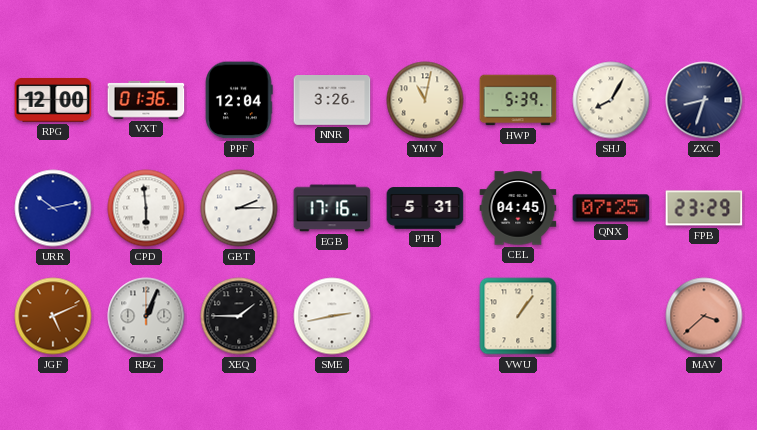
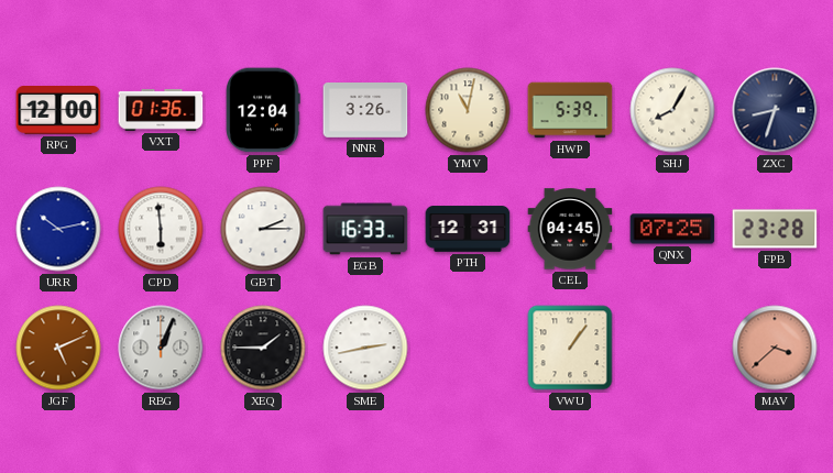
EGB: 17:16 -> 16:33 (365, 229)
PTH: 5:31 -> 12:31 (468, 229)
FPB: 23:29 -> 23:28 (775, 229)
